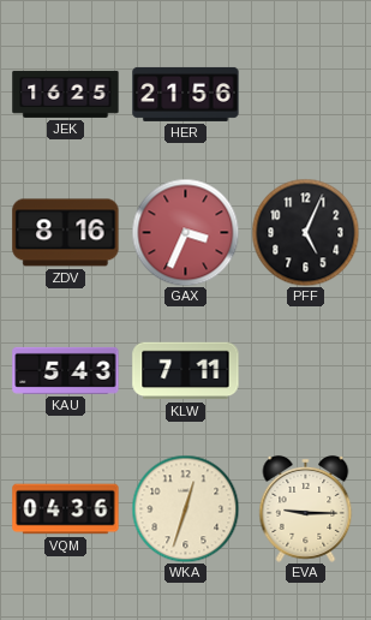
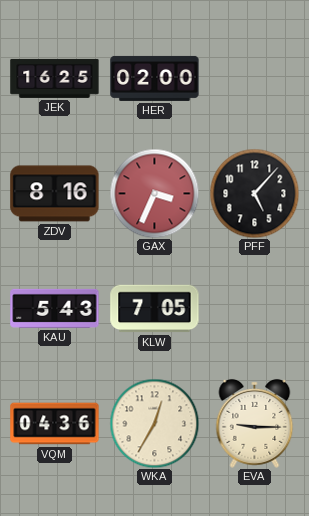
HER: 21:56 -> 02:00 (155, 78)
PFF: 5:04 -> 5:07 (254, 193)
KLW: 7:11 -> 7:05 (155, 309)
WKA: 12:33 -> 12:35 (154, 423)
